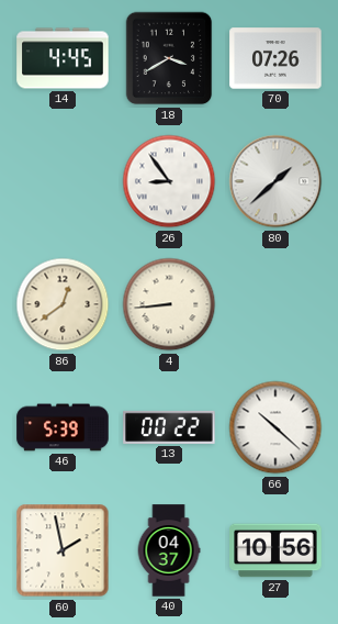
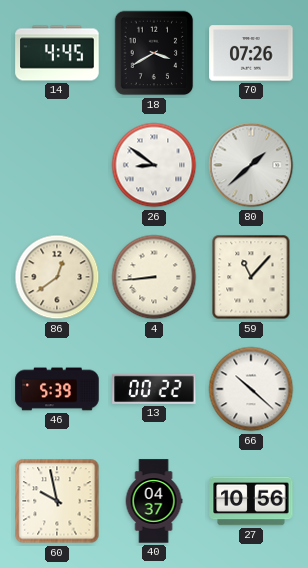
26: 8:54 -> 8:51 (154, 165)
59: none -> 11:07 (251, 277)
60: 1:58 -> 9:58 (57, 501)
